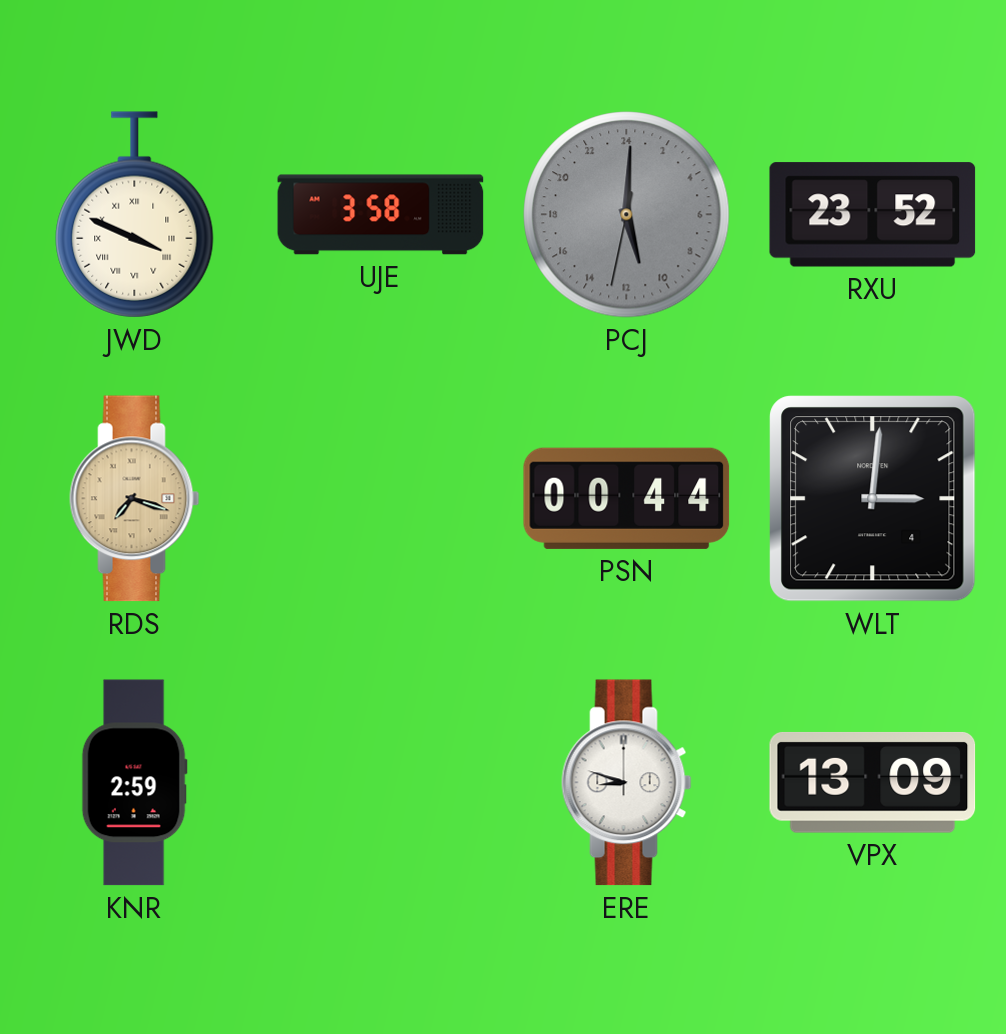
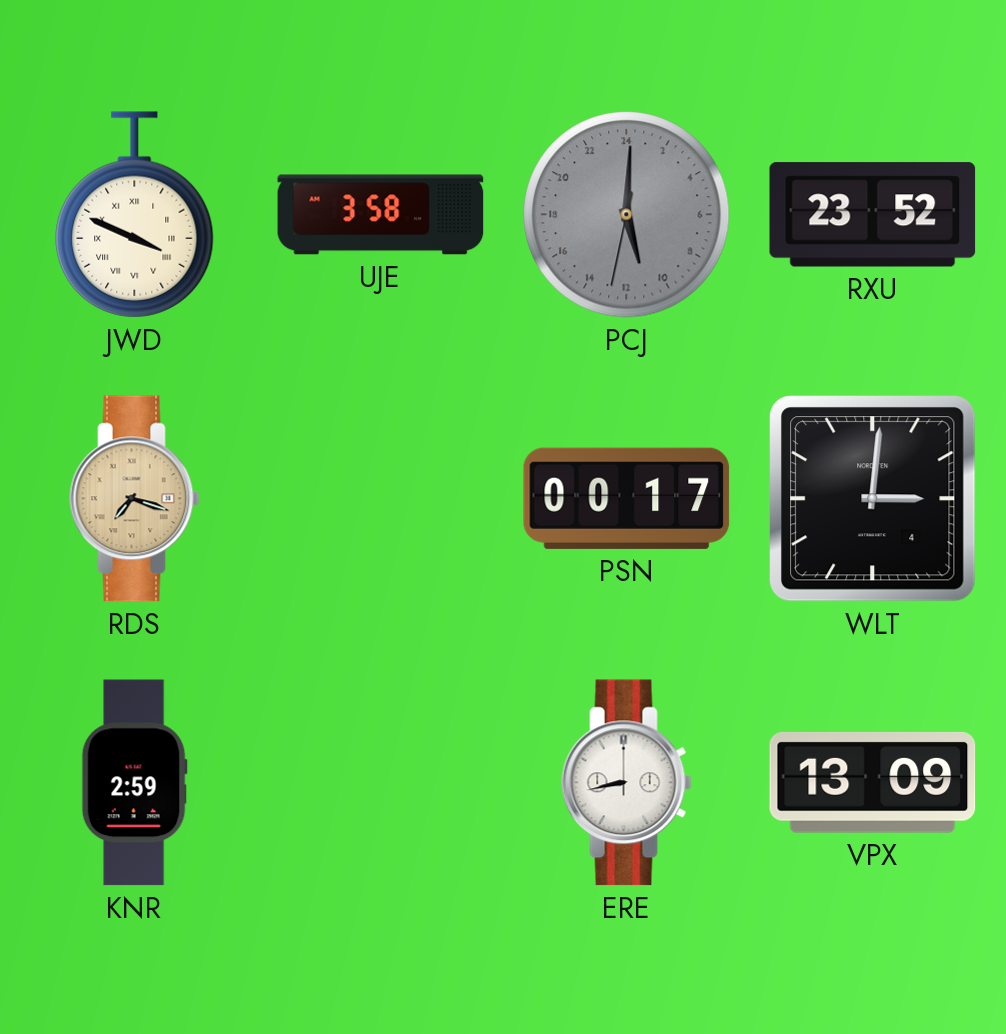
PSN: 00:44 -> 00:17 (627, 498)
ERE: 8:48 -> 8:43 (627, 783)
